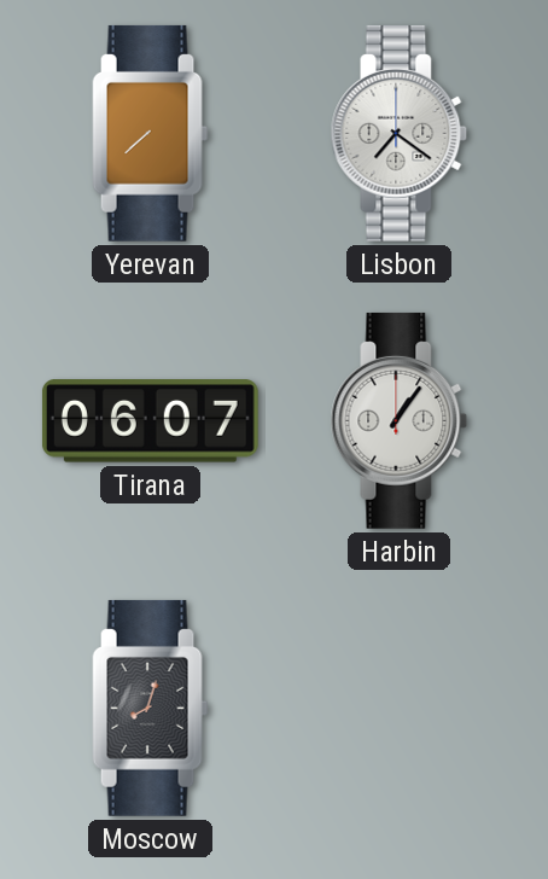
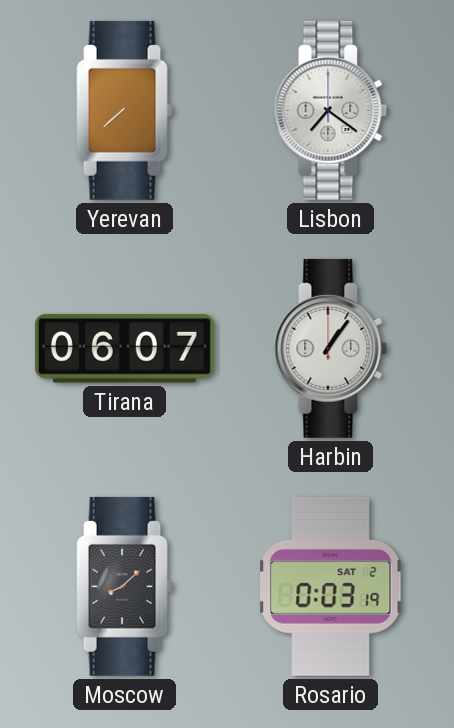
Moscow: 8:03 -> 8:08 (125, 586)
Rosario: none -> 0:03 (331, 586)
